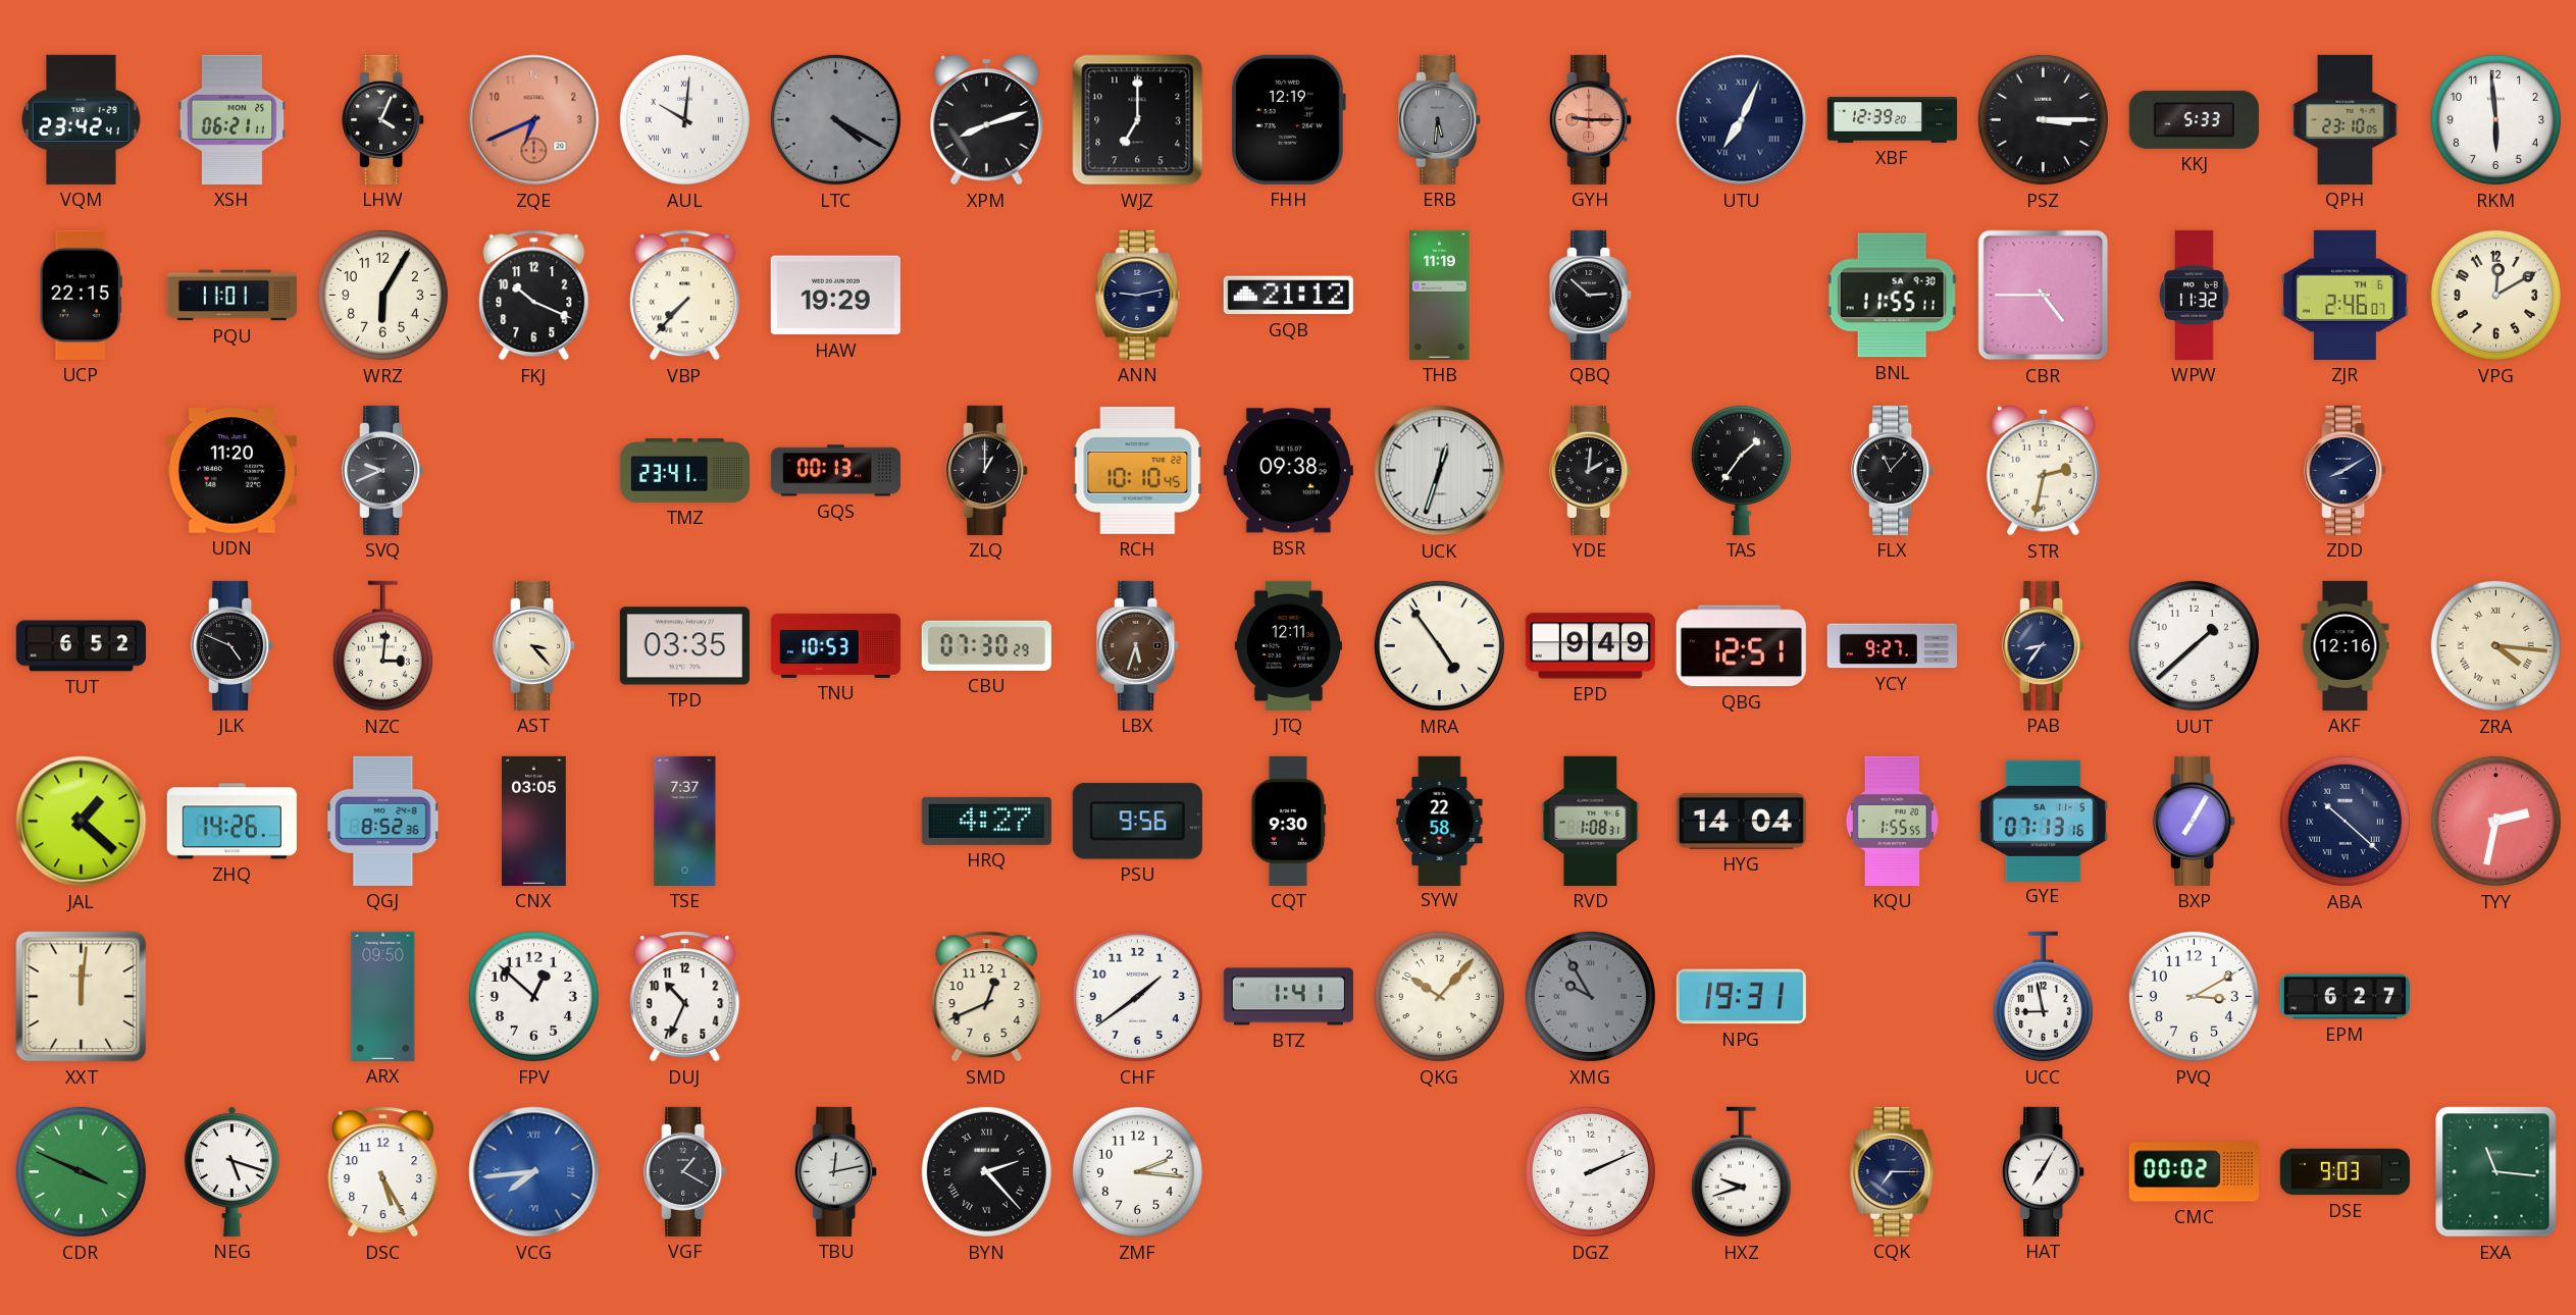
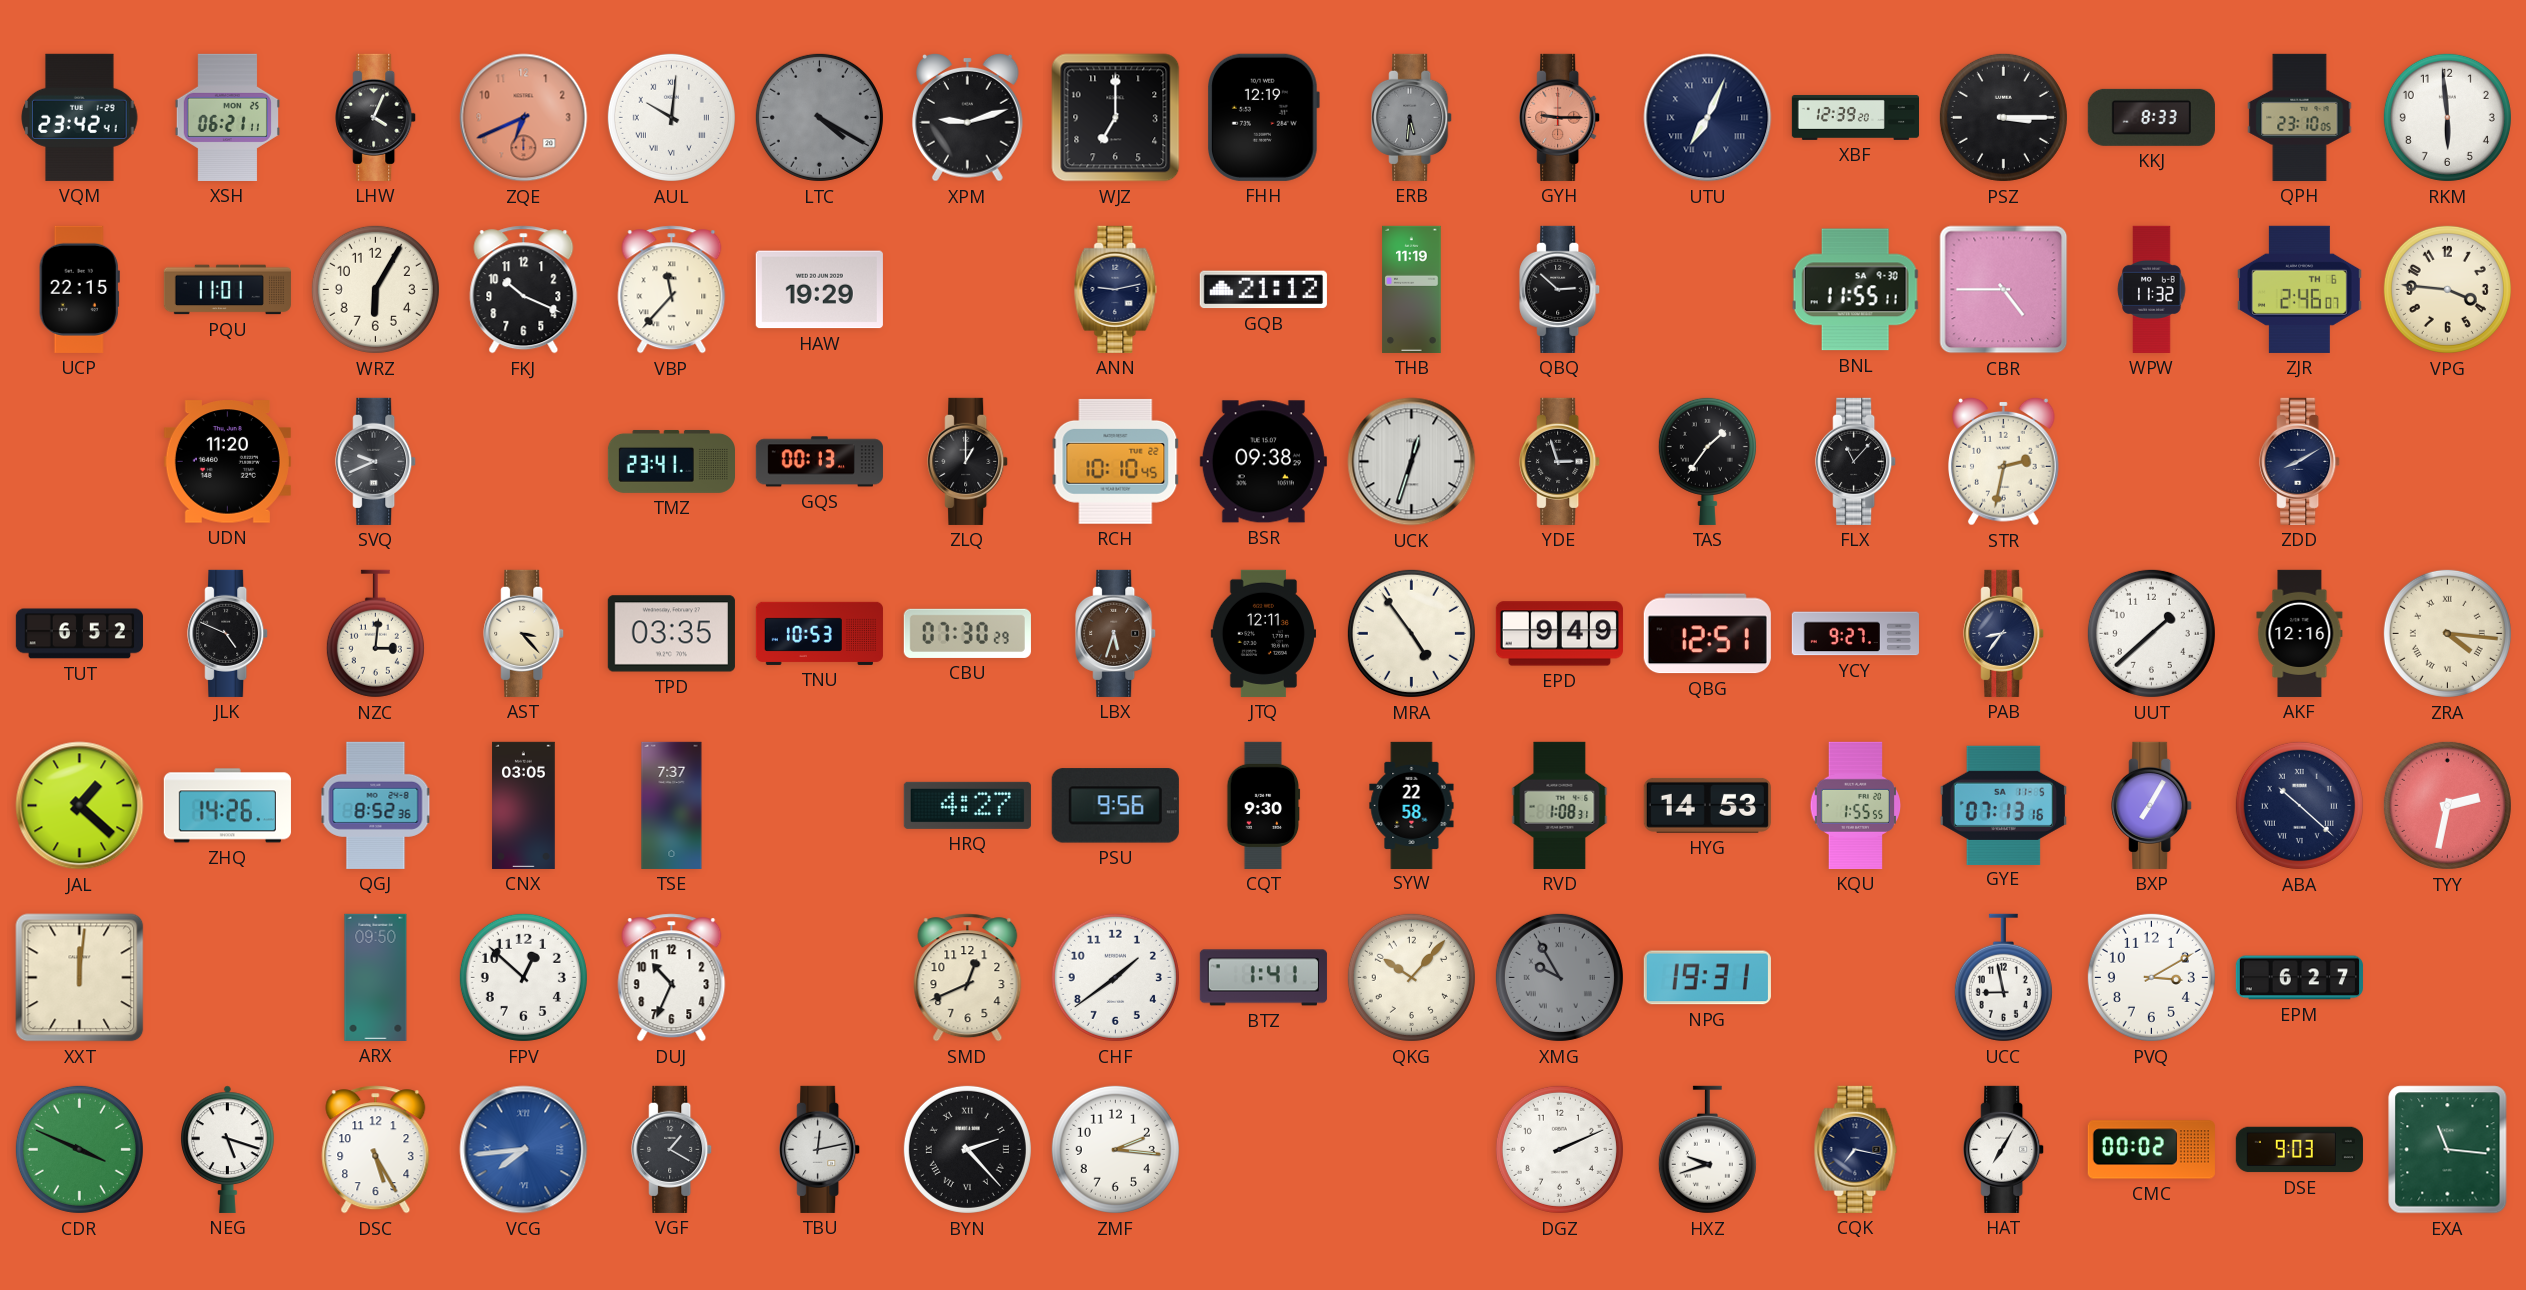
XPM: 8:12 -> 9:12 (968, 117)
KKJ: 5:33 -> 8:33 (2151, 117)
VBP: 7:37 -> 11:37 (672, 290)
VPG: 12:10 -> 3:46 (2447, 289)
YDE: 2:01 -> 2:57 (1560, 461)
HYG: 14:04 -> 14:53 (1707, 805)
CQK: 7:15 -> 7:17 (1856, 1149)
